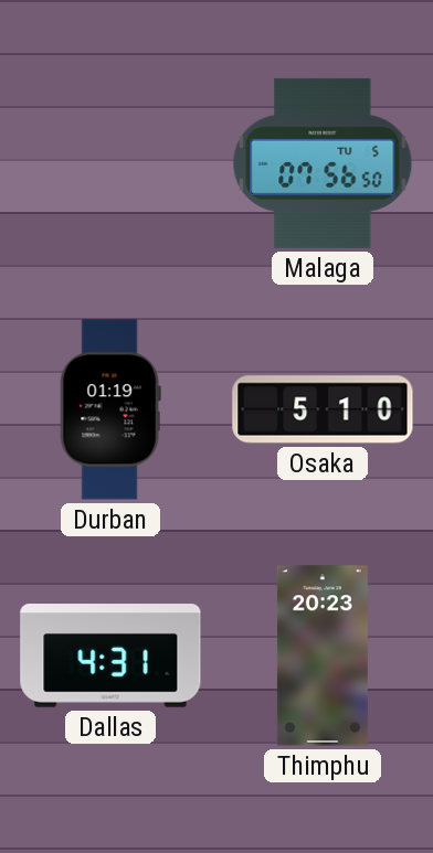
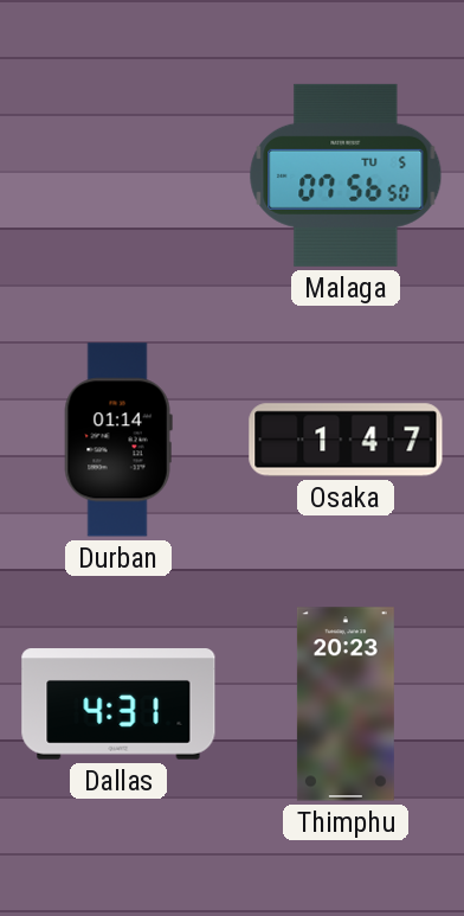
Durban: 01:19 -> 01:14 (118, 440)
Osaka: 5:10 -> 1:47 (346, 440)
